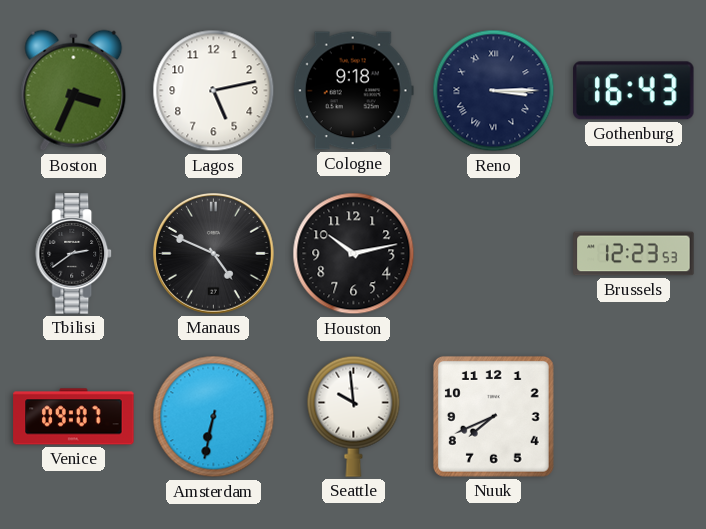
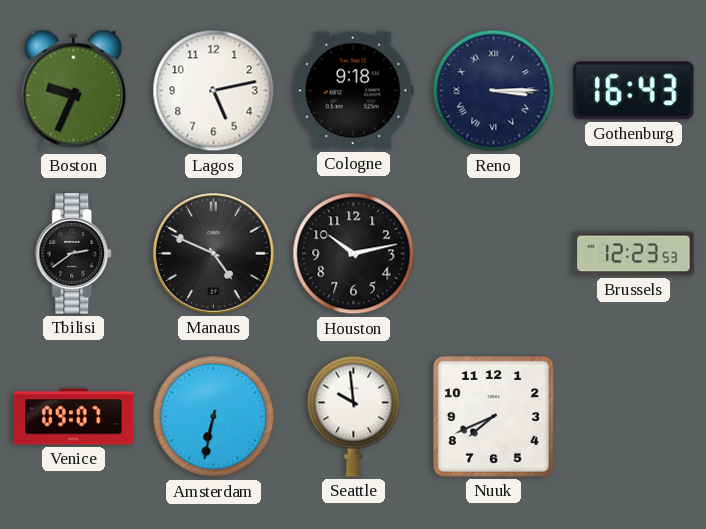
Boston: 3:34 -> 9:34 (74, 91)
